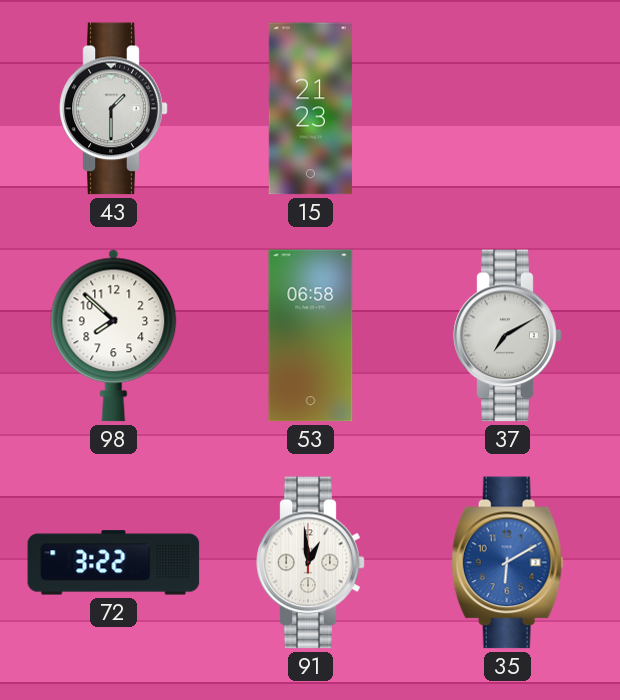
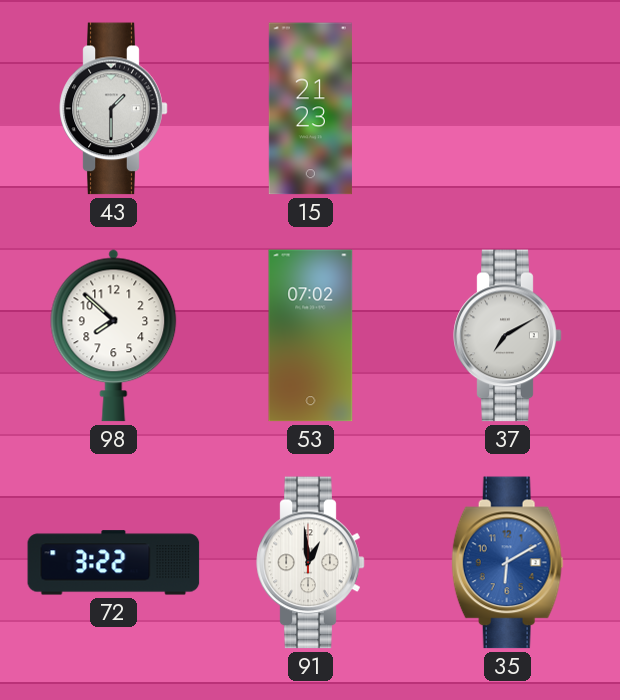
53: 06:58 -> 07:02 (311, 336)
